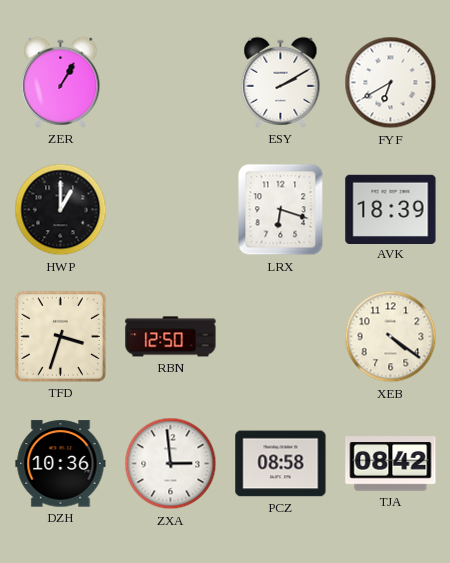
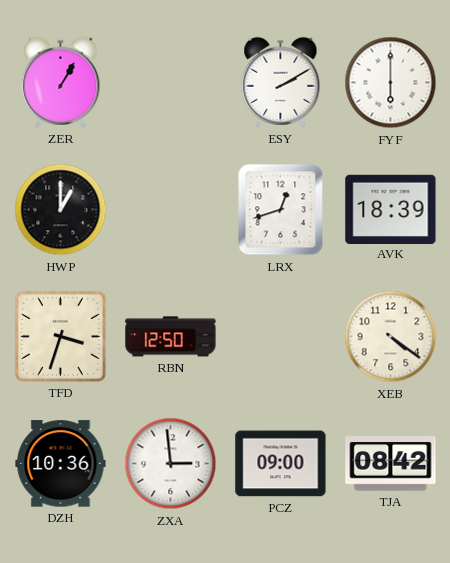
FYF: 6:40 -> 6:00 (391, 83)
LRX: 6:18 -> 12:42 (281, 210)
PCZ: 08:58 -> 09:00 (281, 464)
